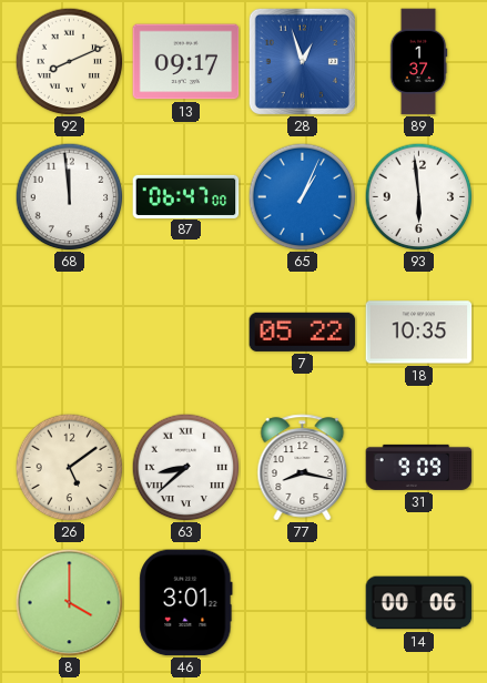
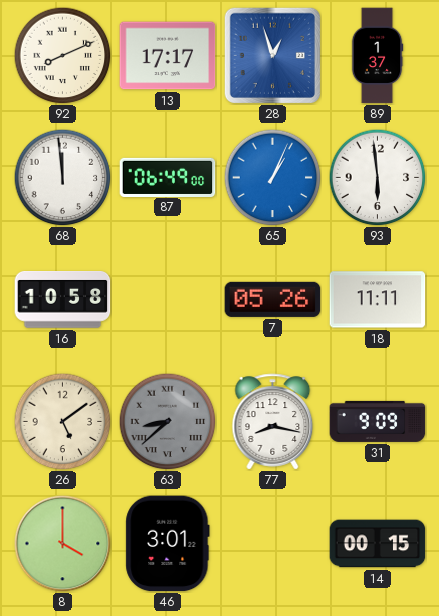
13: 09:17 -> 17:17 (168, 56)
87: 06:47 -> 06:49 (168, 177)
16: none -> 10:58 (63, 300)
7: 05:22 -> 05:26 (273, 299)
18: 10:35 -> 11:11 (378, 300)
63 dial: white -> grey (167, 421)
14: 00:06 -> 00:15 (378, 544)
